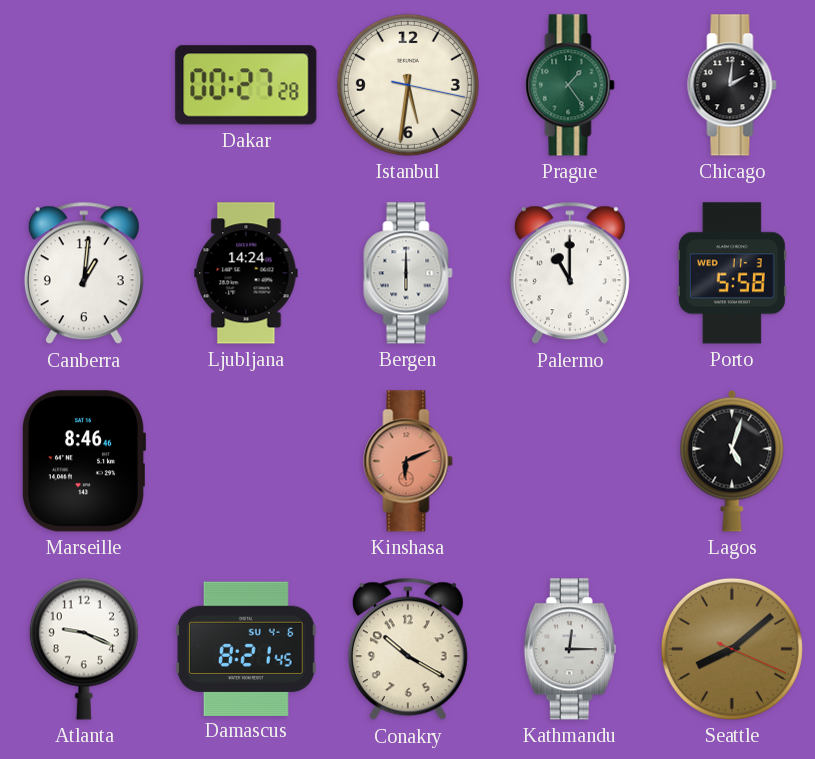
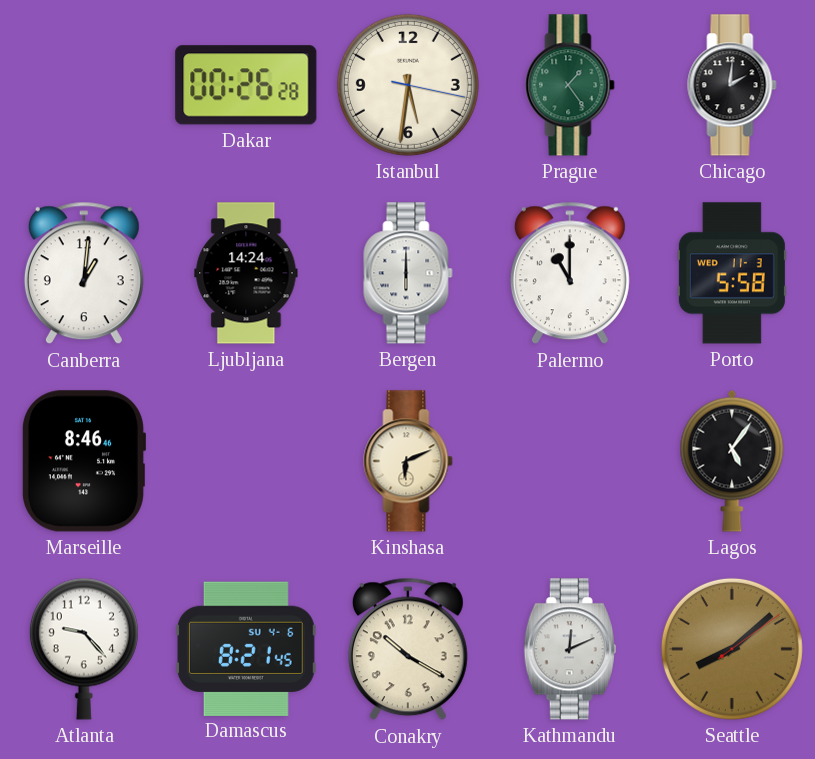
Dakar: 00:27 -> 00:26 (246, 85)
Kinshasa dial: salmon -> cream (408, 461)
Lagos: 5:03 -> 5:06 (732, 461)
Atlanta: 9:19 -> 9:23 (84, 649)
Kathmandu: 12:15 -> 12:11 (570, 649)
Seattle: 8:08:19 -> 8:08:09 (732, 649)
